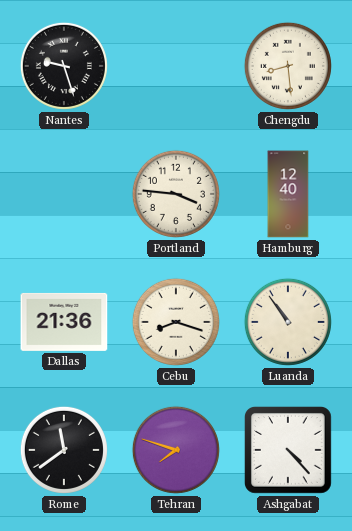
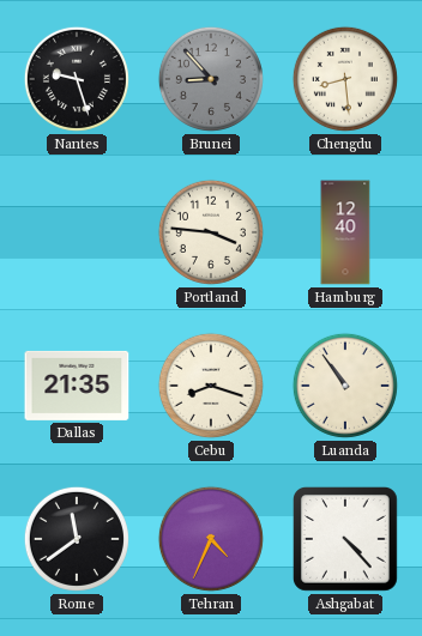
Brunei: none -> 8:53 (211, 79)
Dallas: 21:36 -> 21:35 (77, 386)
Tehran: 7:48 -> 4:34 (211, 539)
